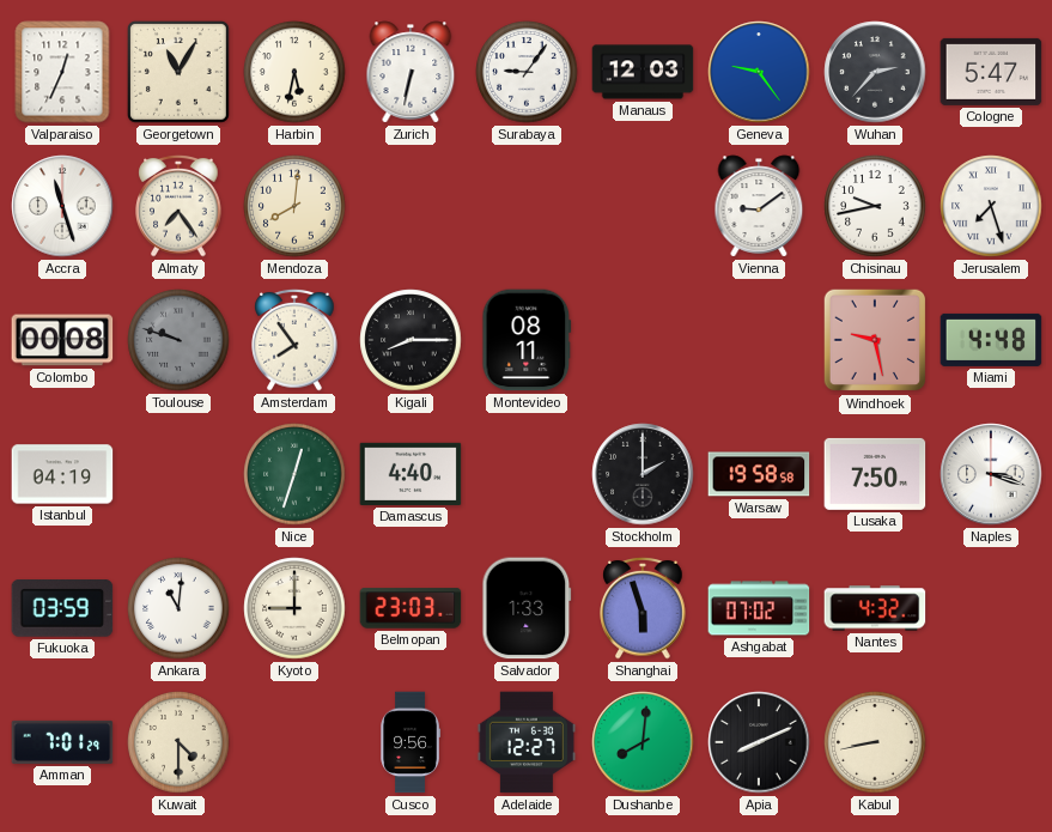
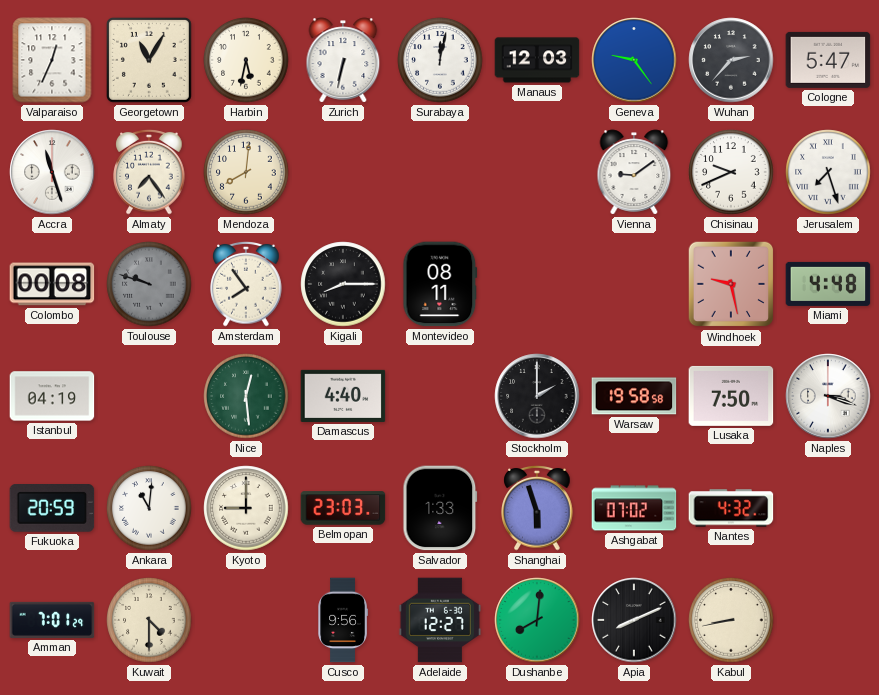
Surabaya: 9:06 -> 12:02 (440, 60)
Chisinau: 9:43 -> 9:41 (731, 172)
Nice: 12:33 -> 12:29 (246, 396)
Fukuoka: 03:59 -> 20:59 (52, 509)
